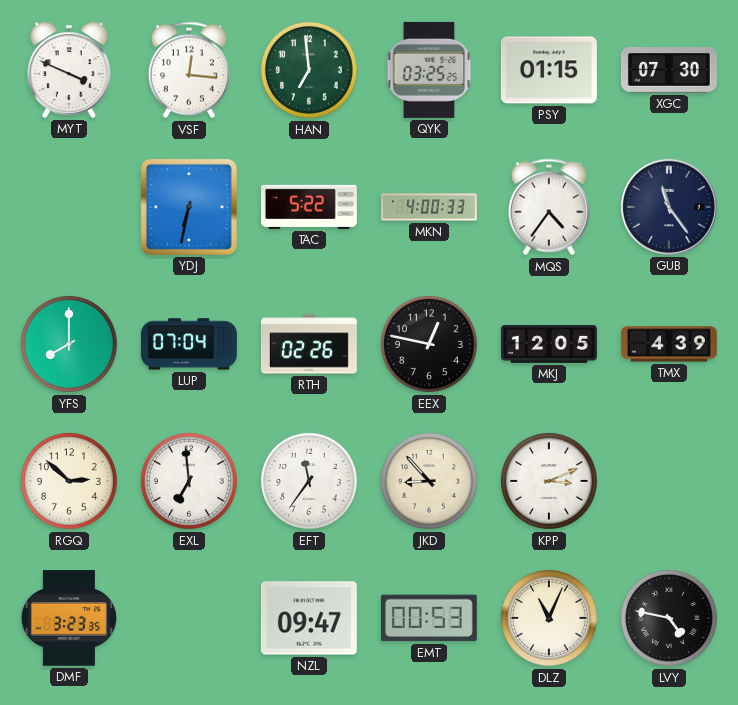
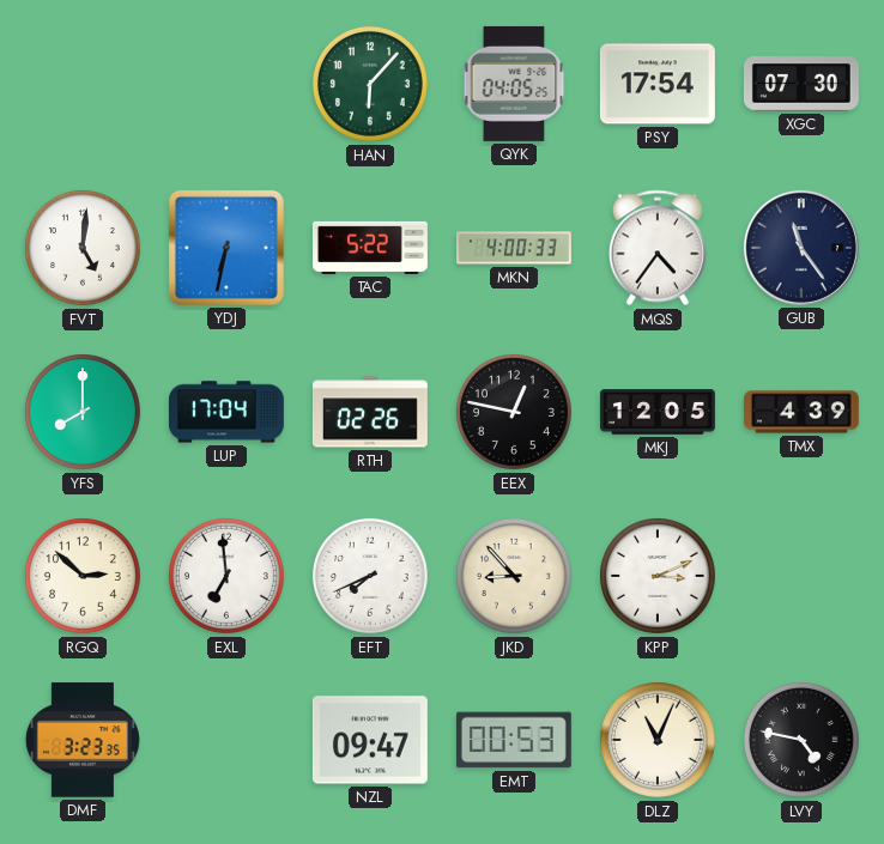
MYT: 3:49 -> none (69, 70)
VSF: 12:16 -> none (189, 70)
HAN: 6:59 -> 6:07 (370, 84)
QYK: 03:25 -> 04:05 (514, 84)
PSY: 01:15 -> 17:54 (658, 84)
FVT: none -> 5:01 (83, 248)
LUP: 07:04 -> 17:04 (226, 412)
EFT: 11:36 -> 7:41 (370, 576)
